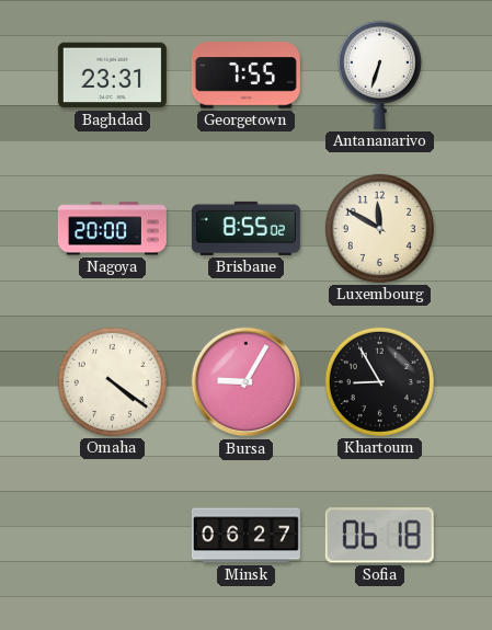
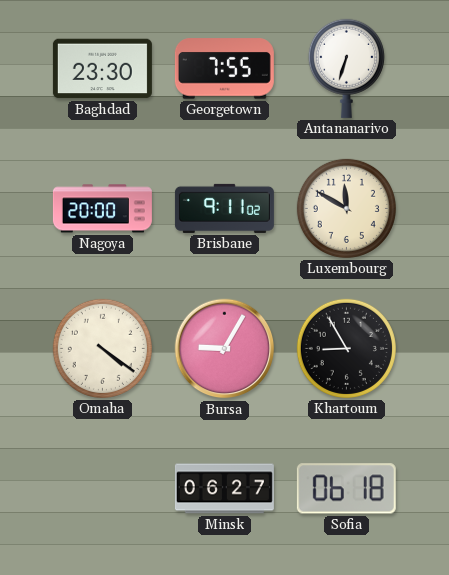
Baghdad: 23:31 -> 23:30 (102, 69)
Brisbane: 8:55 -> 9:11 (224, 208)
